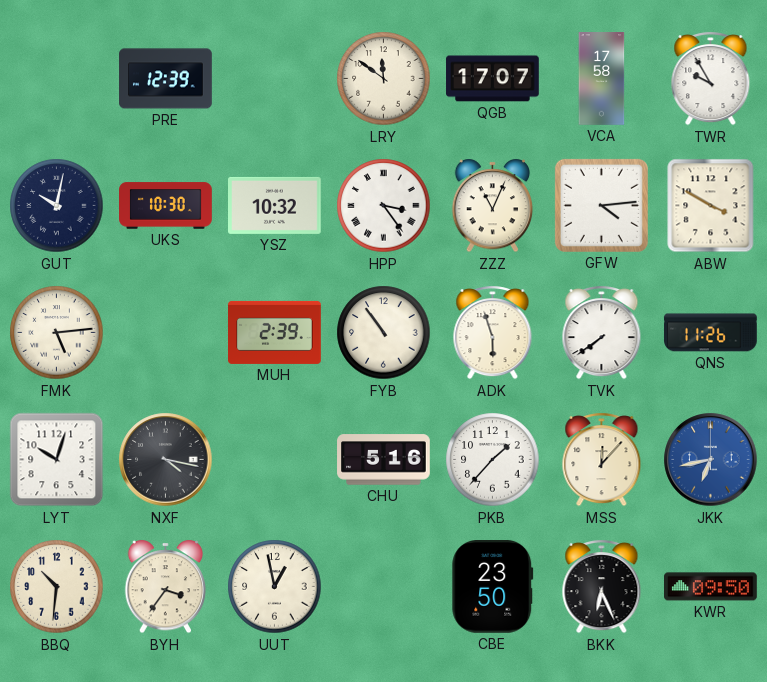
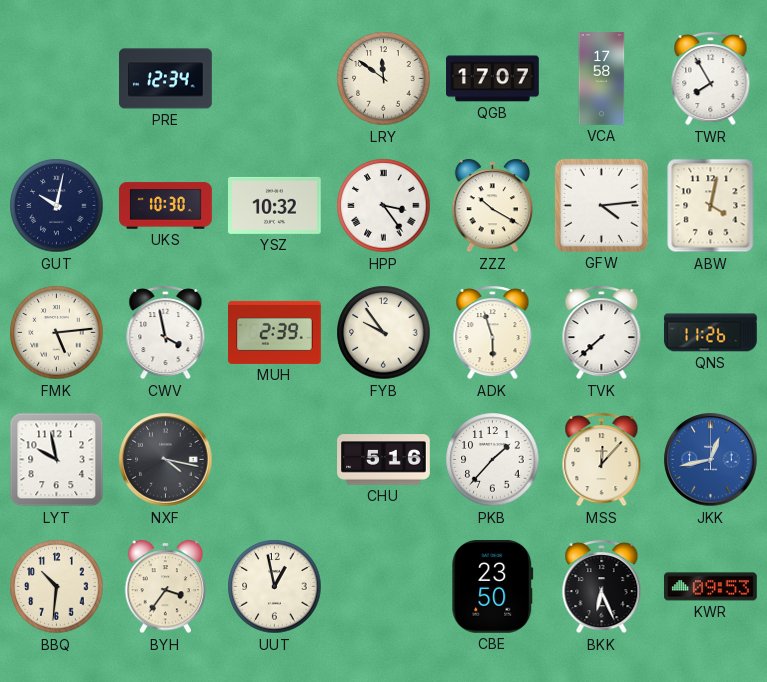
PRE: 12:39 -> 12:34 (166, 79)
TWR: 9:55 -> 7:55 (711, 79)
ZZZ: 11:04 -> 10:20 (493, 206)
ABW: 3:50 -> 4:02 (711, 206)
CWV: none -> 3:58 (166, 333)
FYB: 10:54 -> 9:54 (384, 333)
TVK: 7:39 -> 7:38 (602, 333)
LYT: 10:03 -> 9:58 (57, 460)
JKK: 6:43 -> 12:43 (711, 460)
KWR: 09:50 -> 09:53 (711, 587)
